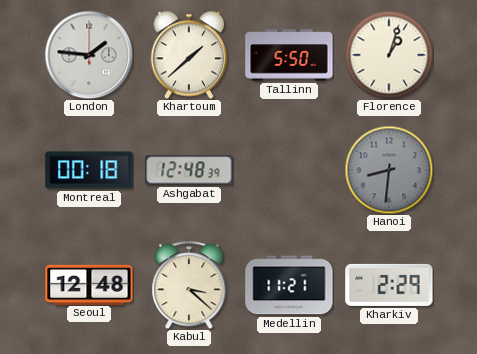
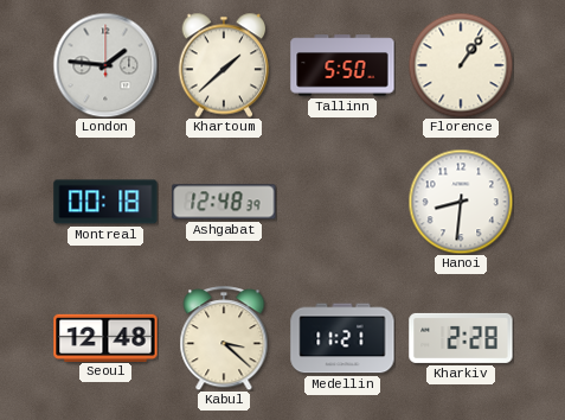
Florence: 1:03 -> 1:06 (461, 65)
Hanoi dial: grey -> white (461, 202)
Kharkiv: 2:29 -> 2:28 (461, 338)
